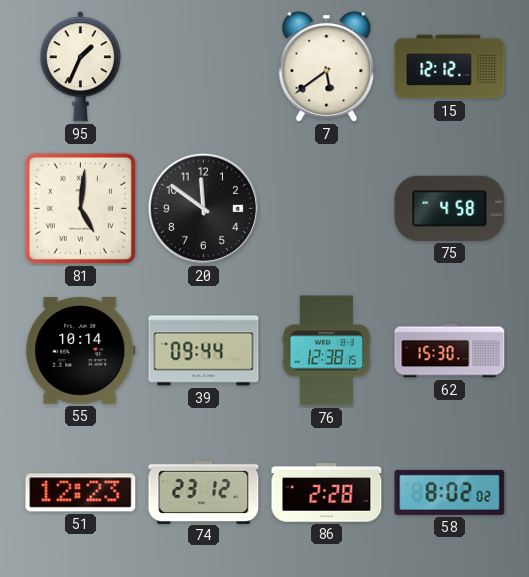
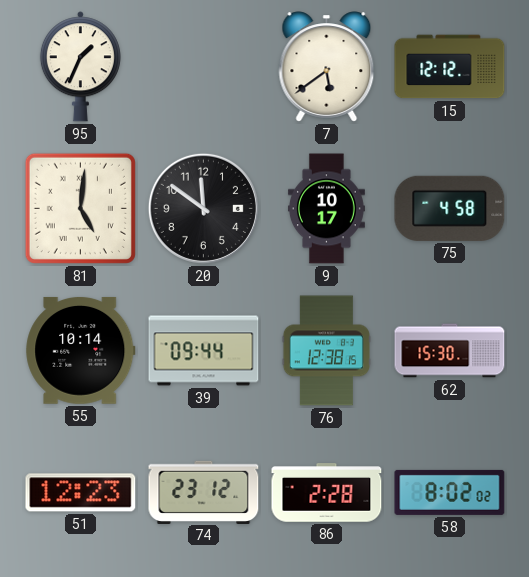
9: none -> 10:17 (326, 209)
